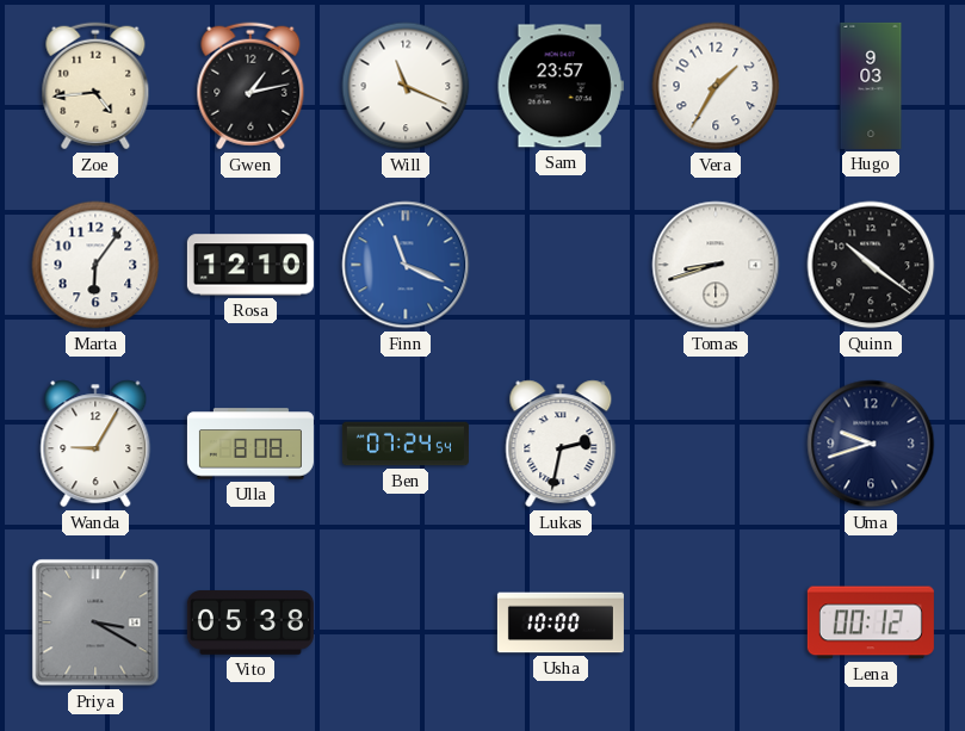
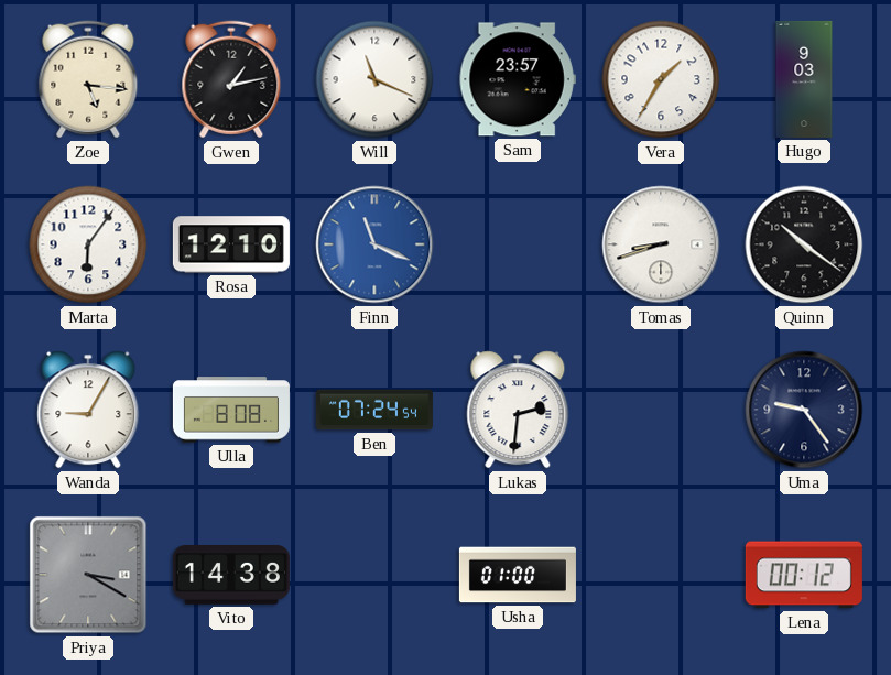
Zoe: 4:44 -> 5:16 (88, 79)
Lukas: 2:32 -> 2:31 (518, 410)
Uma: 9:42 -> 9:24 (804, 410)
Vito: 05:38 -> 14:38 (231, 576)
Usha: 10:00 -> 01:00 (518, 575)
